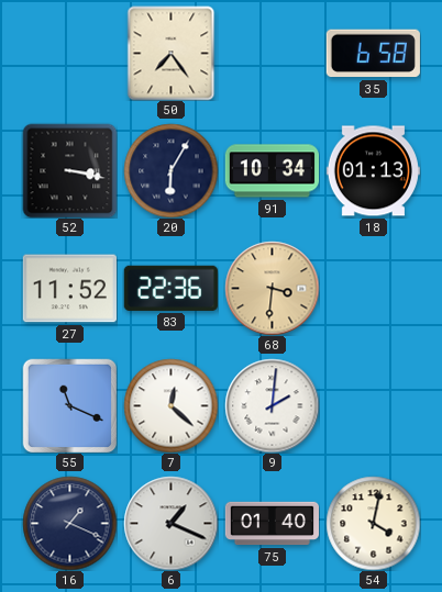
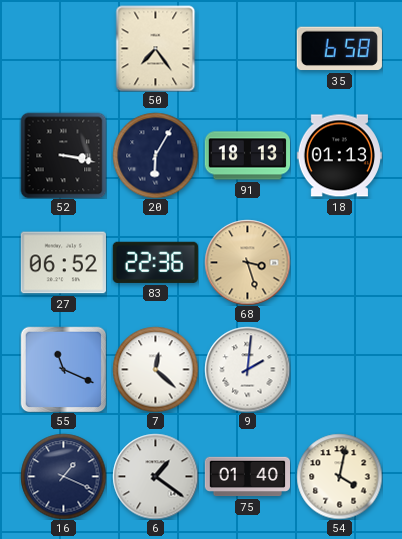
91: 10:34 -> 18:13 (247, 156)
27: 11:52 -> 06:52 (63, 263)
68: 3:31 -> 3:27 (247, 262)
6: 1:19 -> 1:21 (155, 476)
